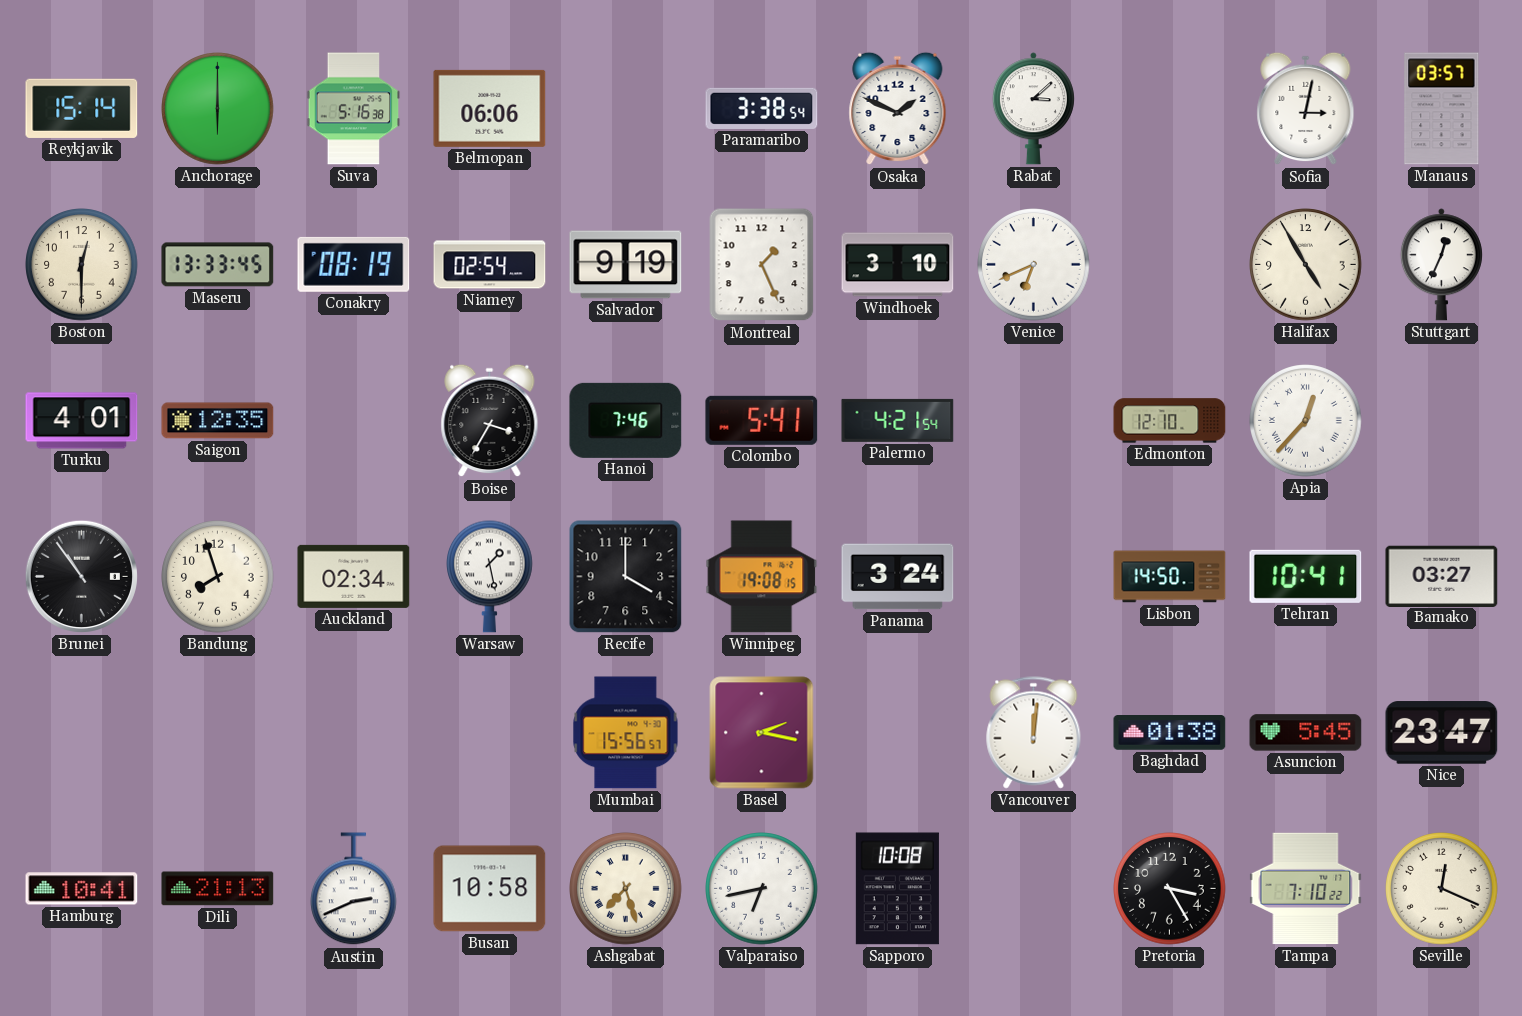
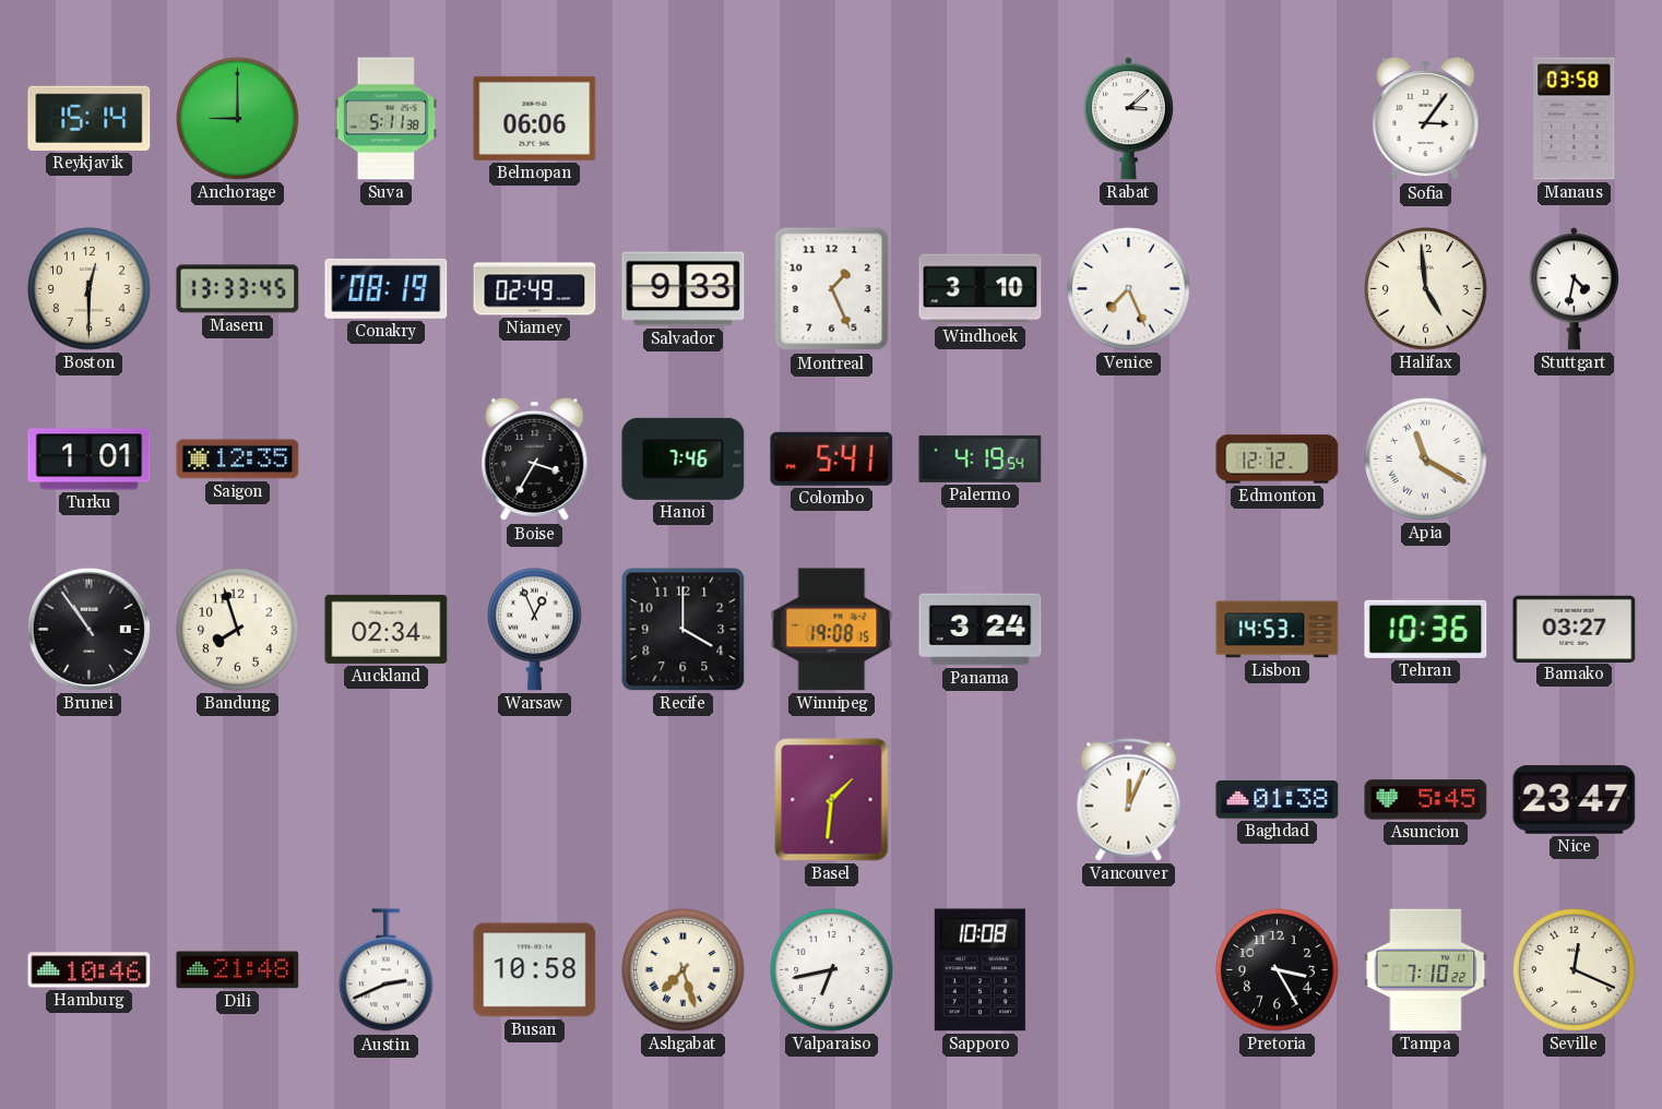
Anchorage: 6:00 -> 9:00 (238, 119)
Suva: 5:16 -> 5:11 (387, 119)
Paramaribo: 3:38 -> none (762, 108)
Osaka: 1:49 -> none (898, 109)
Sofia: 3:02 -> 3:06 (1426, 119)
Manaus: 03:57 -> 03:58 (1575, 119)
Niamey: 02:54 -> 02:49 (535, 289)
Salvador: 9:19 -> 9:33 (684, 289)
Venice: 6:41 -> 7:26 (1129, 289)
Halifax: 4:55 -> 4:59 (1426, 289)
Stuttgart: 12:34 -> 4:32 (1574, 289)
Turku: 4:01 -> 1:01 (90, 460)
Palermo: 4:21 -> 4:19 (981, 458)
Edmonton: 12:10 -> 12:12 (1278, 460)
Apia: 12:37 -> 11:20 (1426, 460)
Warsaw: 1:28 -> 12:56 (535, 629)
Lisbon: 14:50 -> 14:53 (1278, 630)
Tehran: 10:41 -> 10:36 (1426, 629)
Mumbai: 15:56 -> none (626, 733)
Basel: 2:17 -> 1:31 (832, 800)
Vancouver: 12:01 -> 12:04 (1129, 800)
Hamburg: 10:41 -> 10:46 (90, 970)
Dili: 21:13 -> 21:48 (238, 970)
